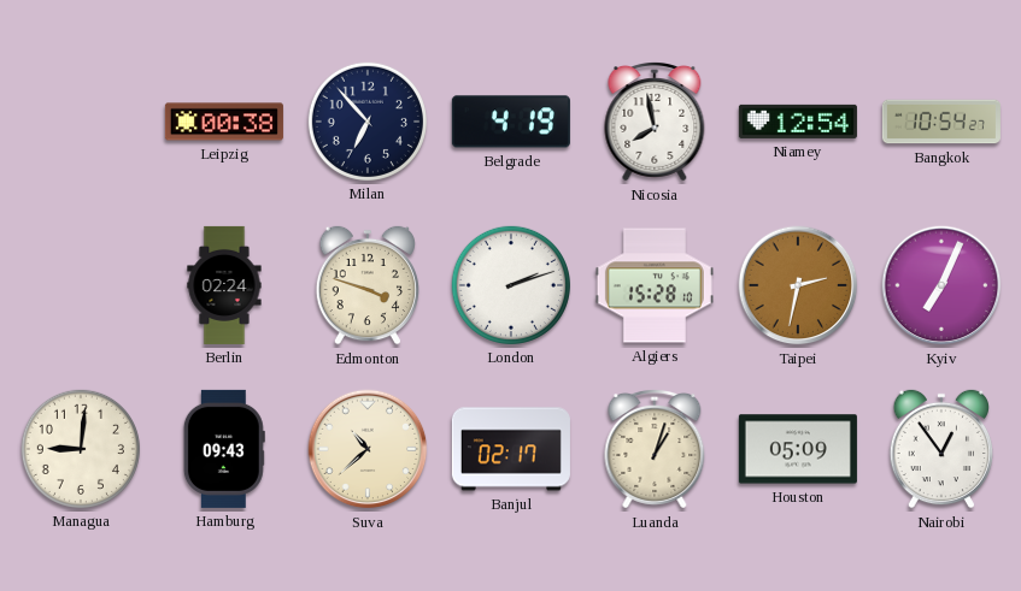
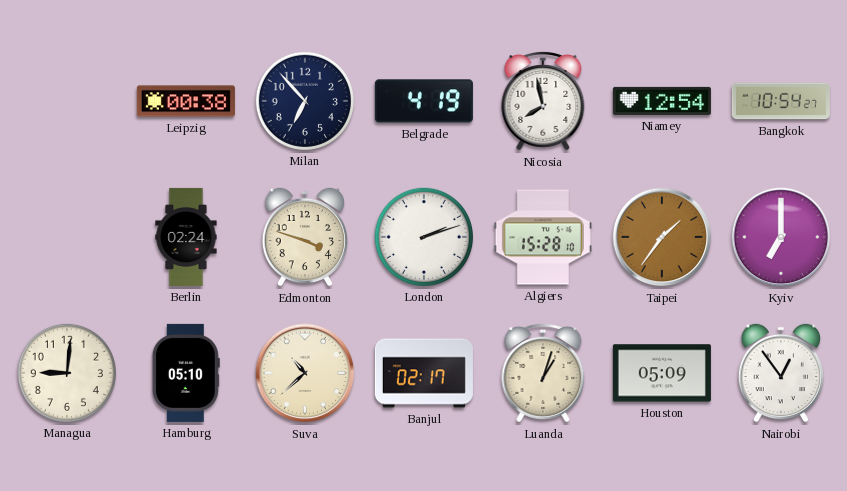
Taipei: 2:32 -> 1:36 (662, 237)
Kyiv: 7:04 -> 7:00 (781, 237)
Hamburg: 09:43 -> 05:10 (186, 373)
